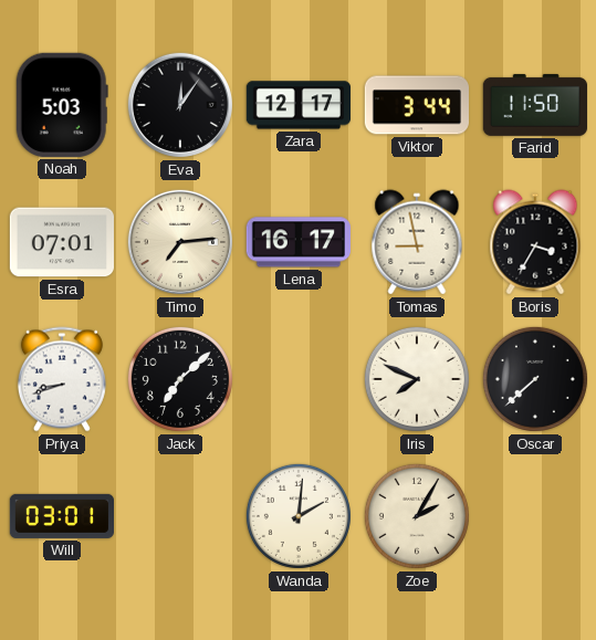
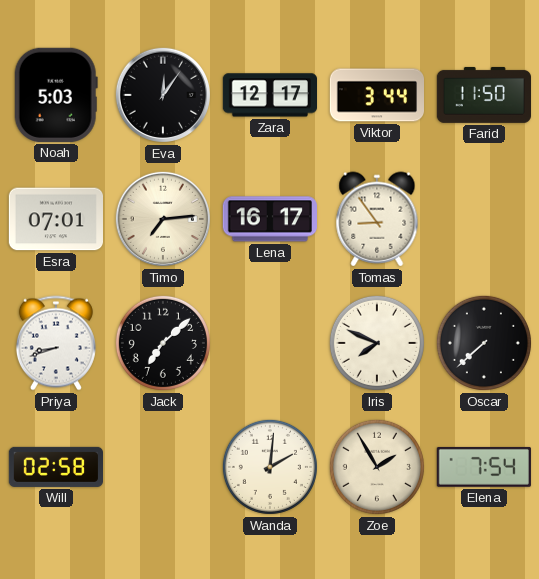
Tomas: 8:58 -> 8:54 (377, 219)
Boris: 3:35 -> none (535, 242)
Will: 03:01 -> 02:58 (55, 467)
Zoe: 2:05 -> 1:55 (377, 467)
Elena: none -> 7:54 (484, 467)
